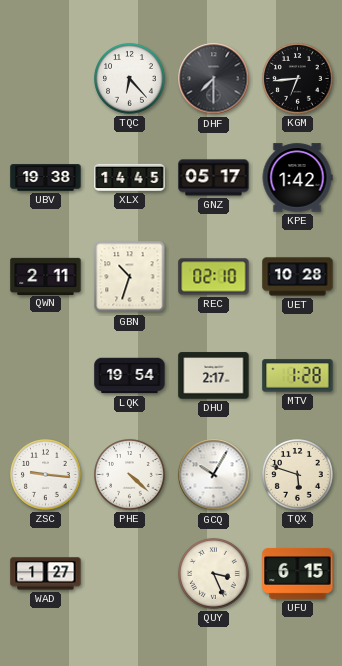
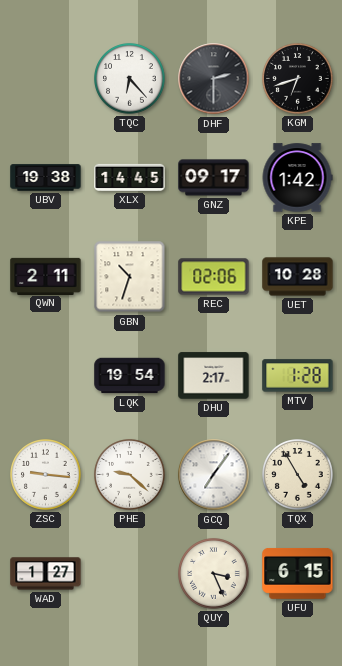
DHF: 7:30 -> 2:30 (214, 79)
KGM: 6:44 -> 6:42 (298, 79)
GNZ: 05:17 -> 09:17 (214, 178)
REC: 02:10 -> 02:06 (214, 277)
PHE: 4:22 -> 9:22 (130, 475)
GCQ: 10:05 -> 7:06 (214, 475)
TQX: 5:48 -> 4:55 (298, 475)
